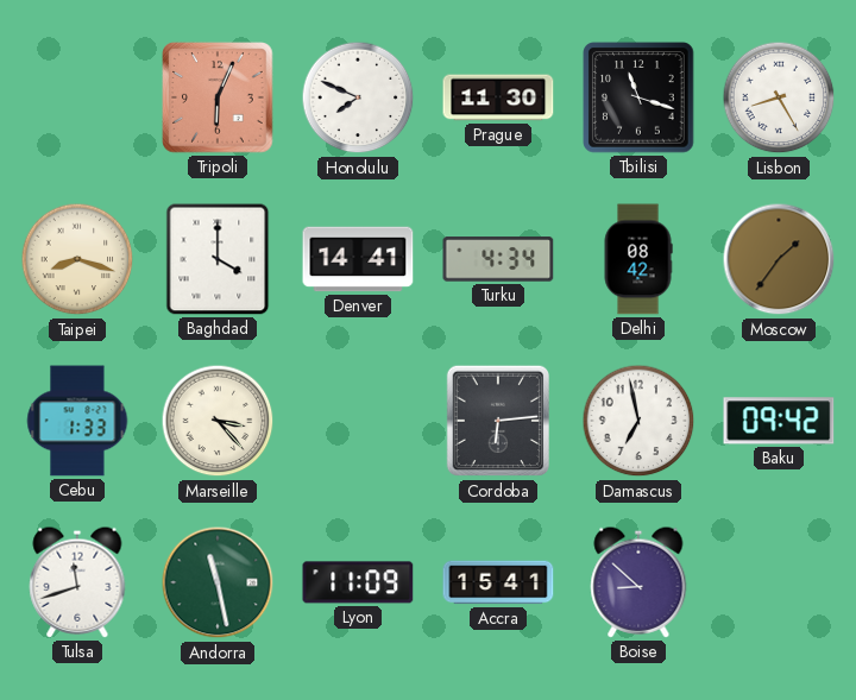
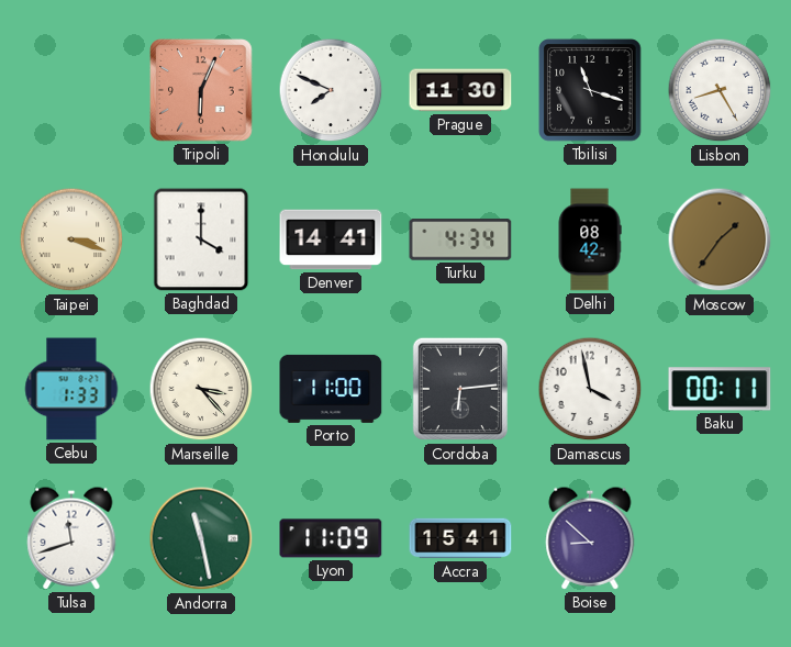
Taipei: 8:18 -> 3:18 (71, 239)
Porto: none -> 11:00 (331, 389)
Damascus: 6:58 -> 3:58 (590, 389)
Baku: 09:42 -> 00:11 (720, 389)
